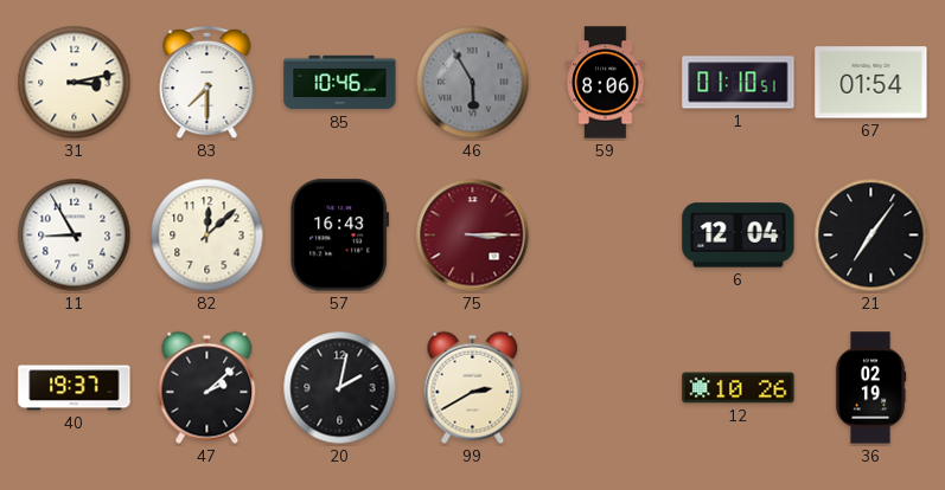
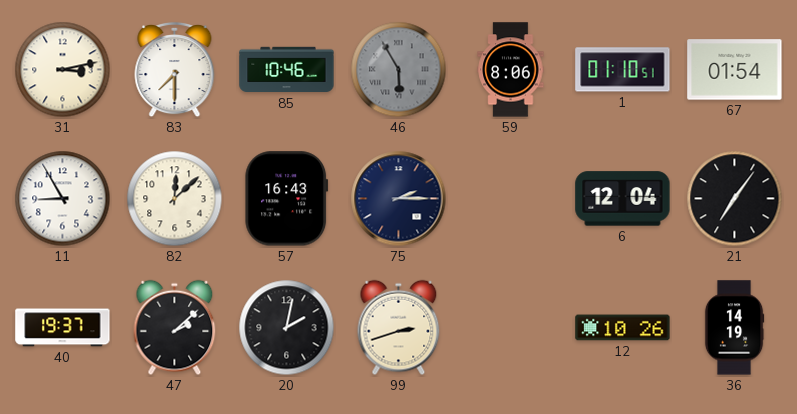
75: 3:15 -> 2:15 (399, 199)
75 dial: burgundy -> navy (399, 199)
99: 2:40 -> 2:42 (399, 328)
36: 02:19 -> 14:19 (734, 328)
